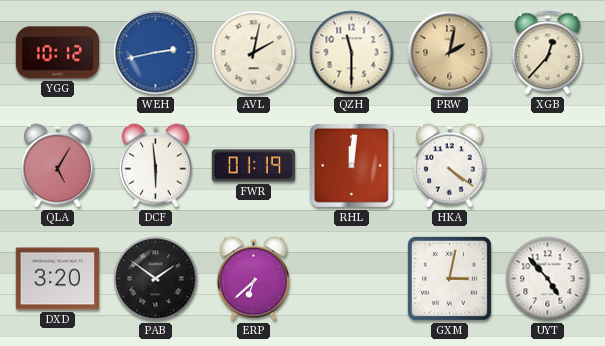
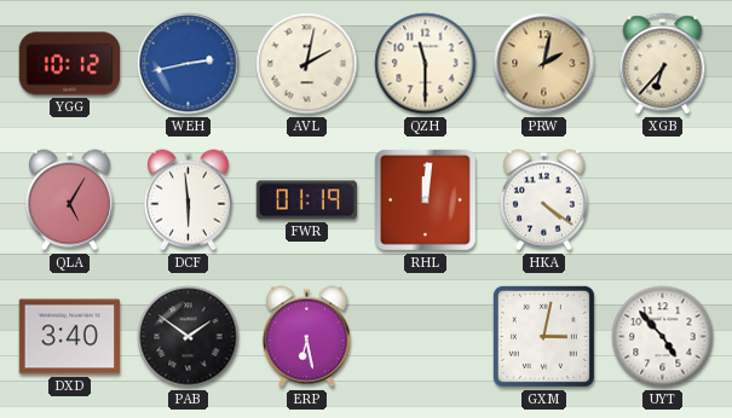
XGB: 12:37 -> 6:37 (663, 64)
DXD: 3:20 -> 3:40 (70, 337)
ERP: 6:38 -> 6:28 (306, 337)
